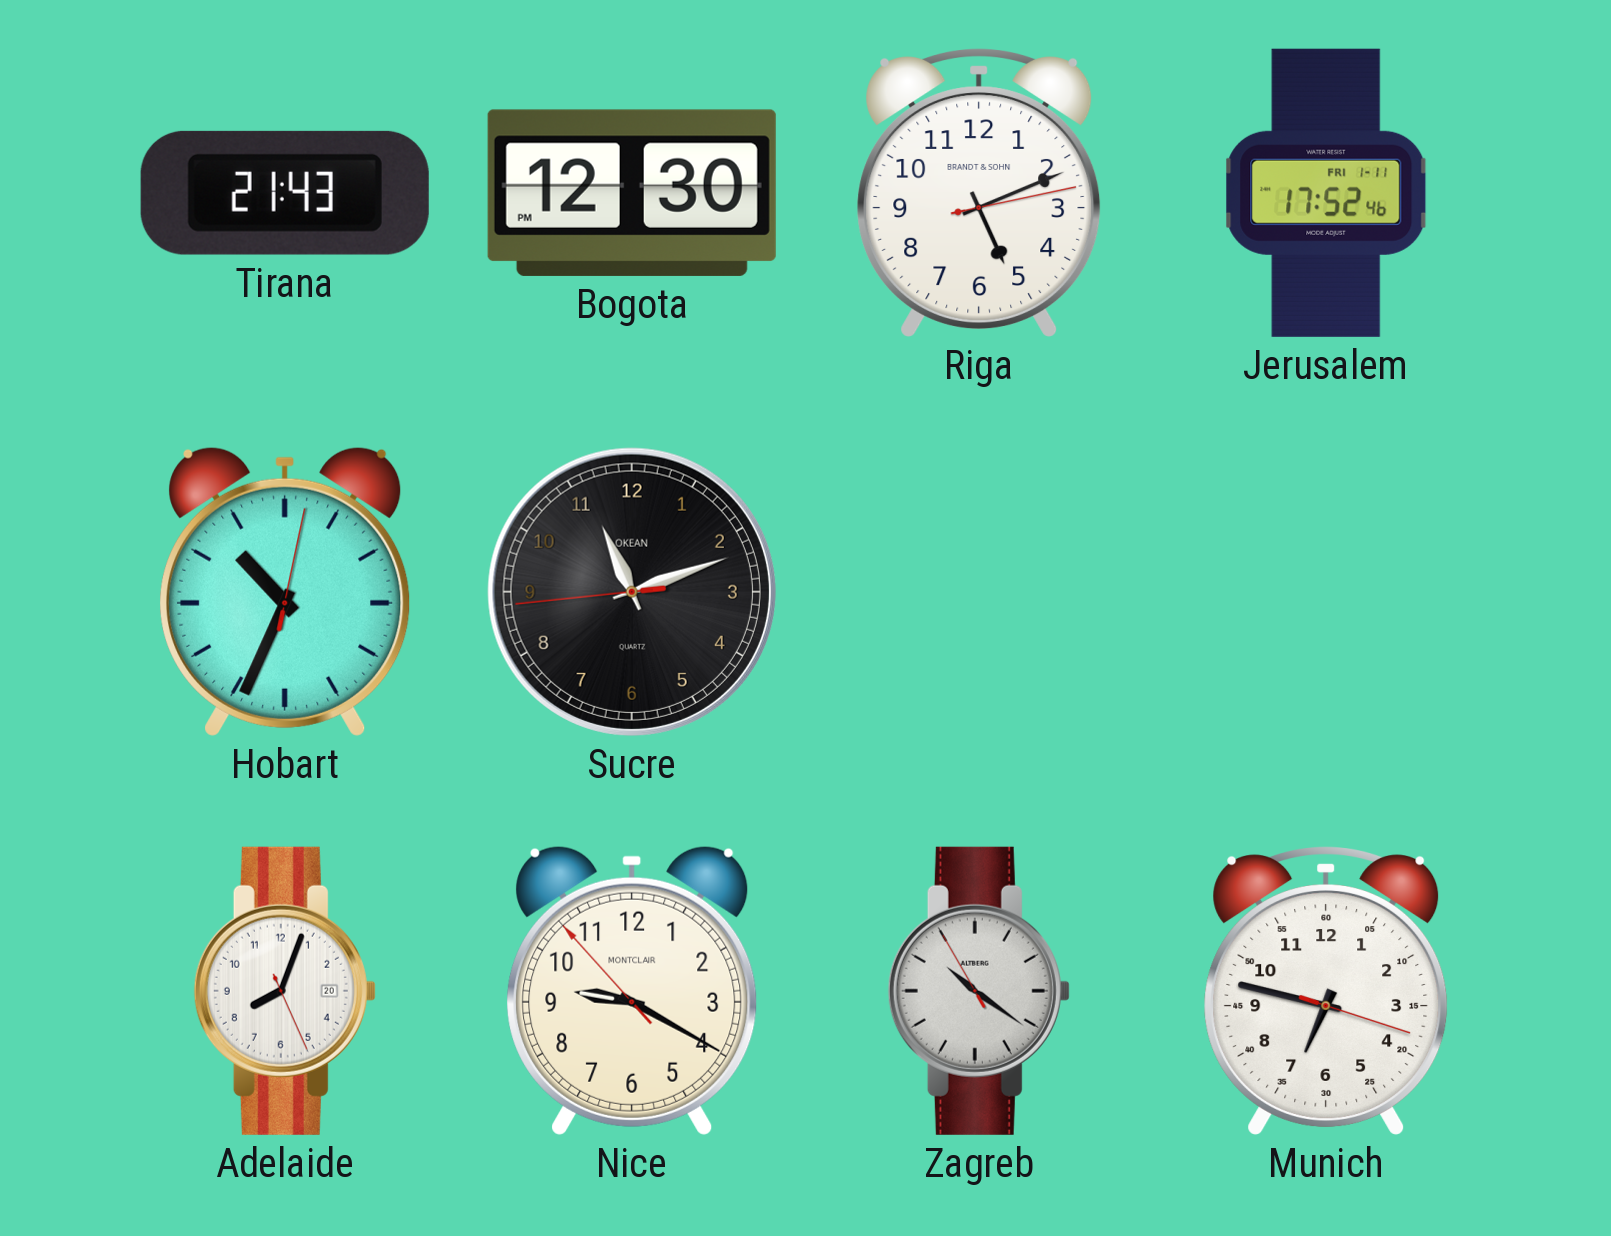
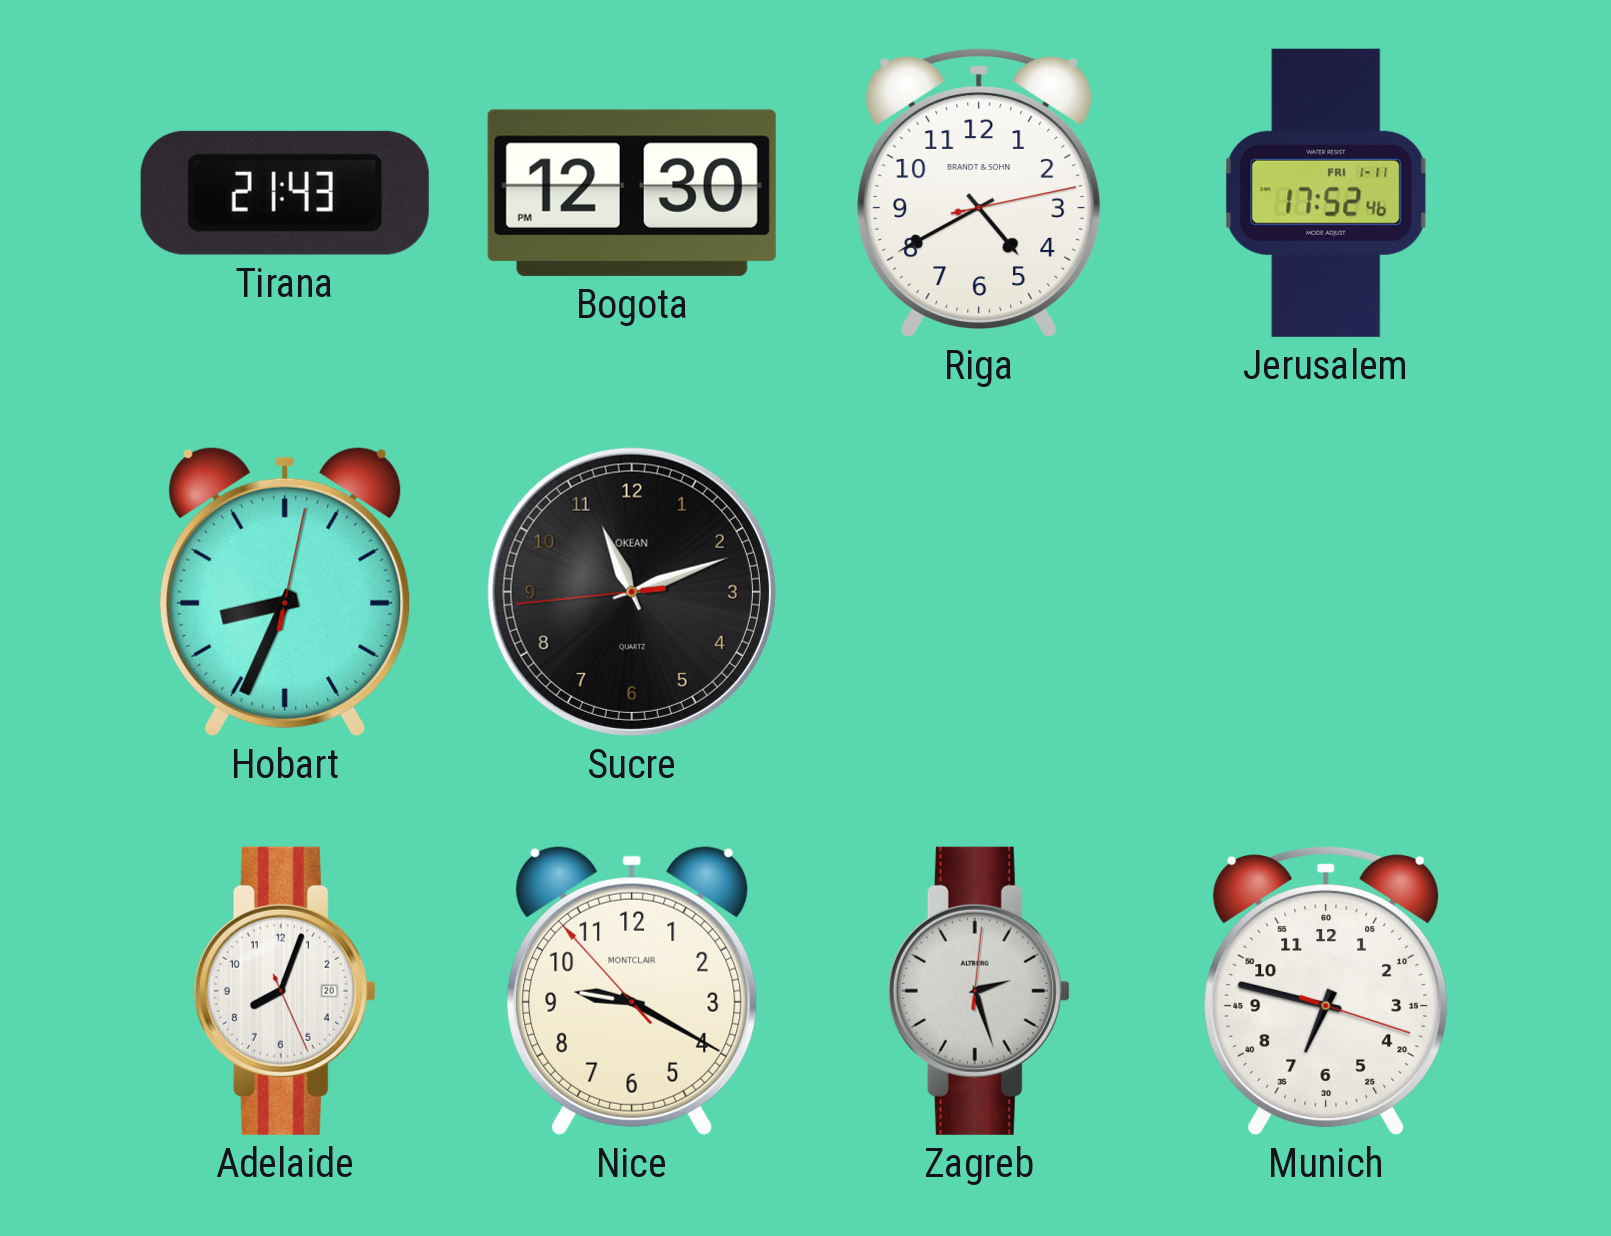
Riga: 5:11 -> 4:40 (979, 193)
Hobart: 10:34 -> 8:34 (285, 591)
Zagreb: 10:20 -> 2:27 (979, 991)
